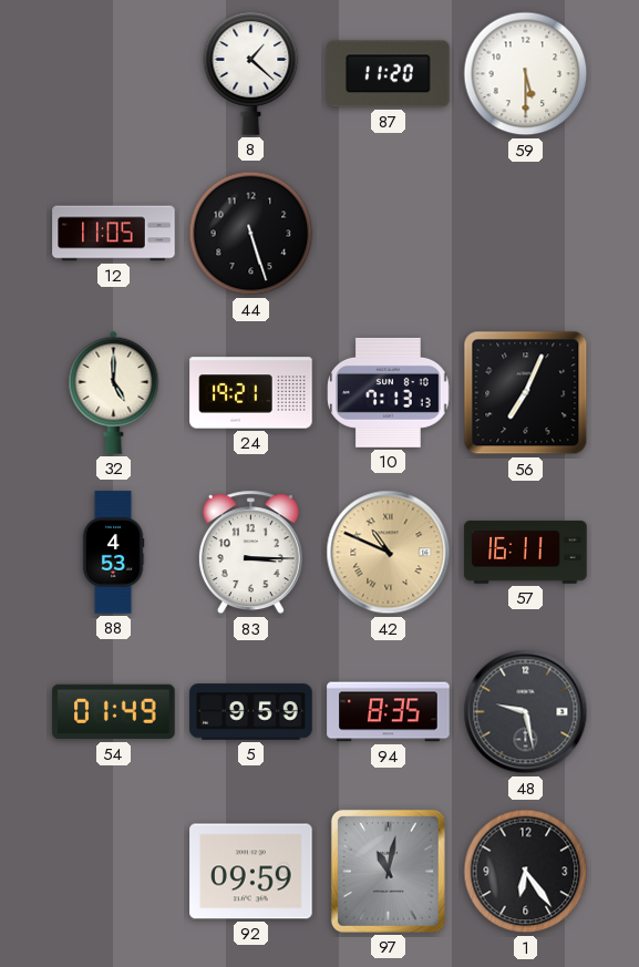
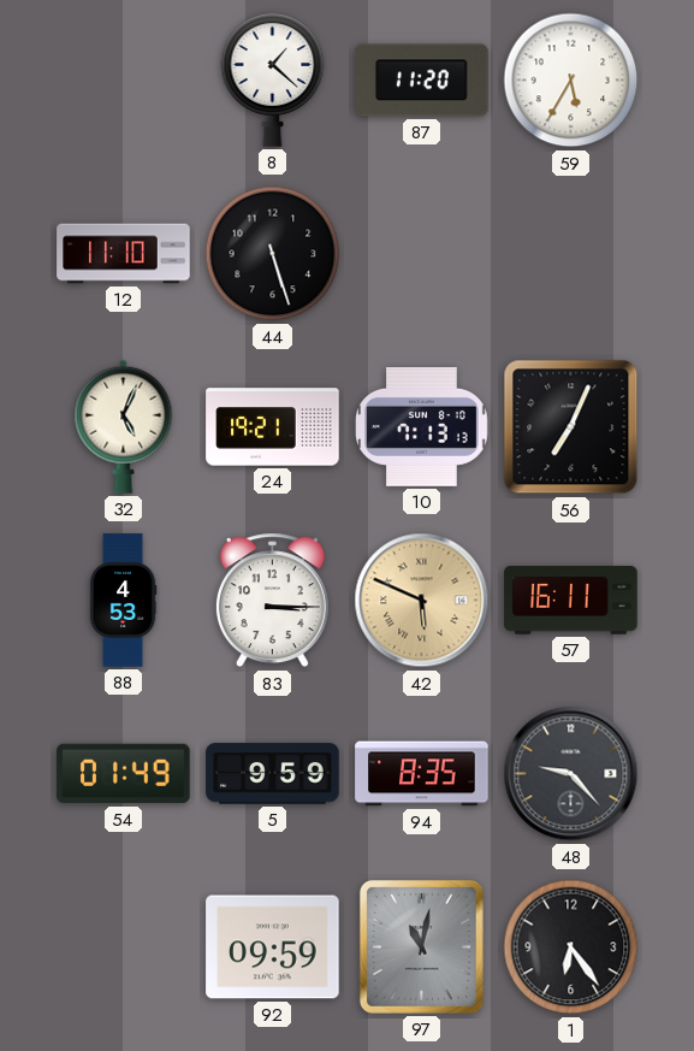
59: 5:30 -> 5:35 (571, 81)
12: 11:05 -> 11:10 (124, 254)
32: 5:00 -> 5:04 (124, 426)
42: 10:49 -> 5:49 (422, 601)
48: 9:28 -> 9:23 (571, 774)
